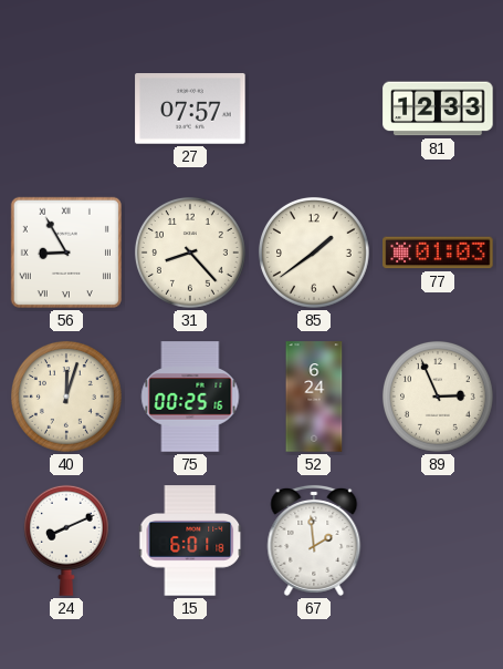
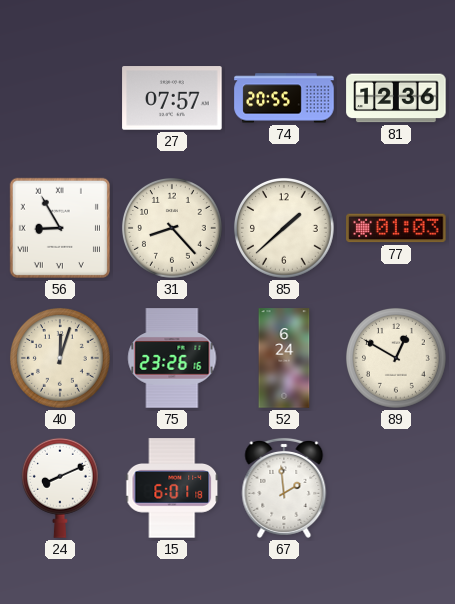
74: none -> 20:55 (284, 98)
81: 12:33 -> 12:36 (396, 98)
85: 1:39 -> 1:38 (284, 228)
75: 00:25 -> 23:26 (172, 358)
89: 2:56 -> 12:50 (396, 358)
